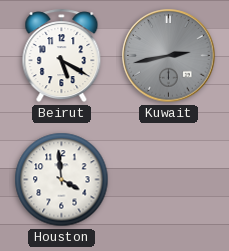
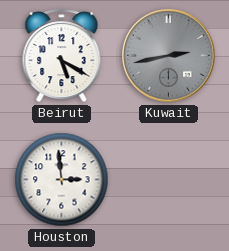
Houston: 3:59 -> 2:59 (62, 180)
